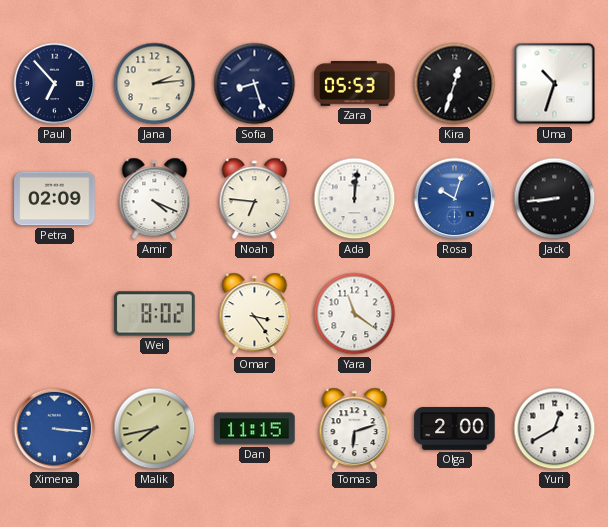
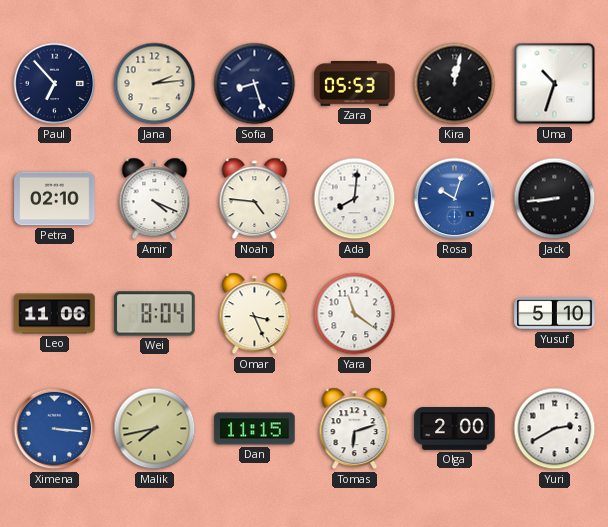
Kira: 12:33 -> 12:02 (455, 84)
Petra: 02:09 -> 02:10 (55, 199)
Noah: 6:46 -> 4:46 (255, 199)
Ada: 12:01 -> 8:01 (355, 199)
Leo: none -> 11:06 (55, 314)
Wei: 8:02 -> 8:04 (155, 314)
Omar: 3:24 -> 3:26 (255, 314)
Yusuf: none -> 5:10 (555, 314)
Yuri: 12:40 -> 2:40 (555, 429)
